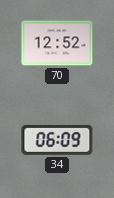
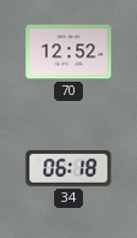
34: 06:09 -> 06:18 (68, 168)
